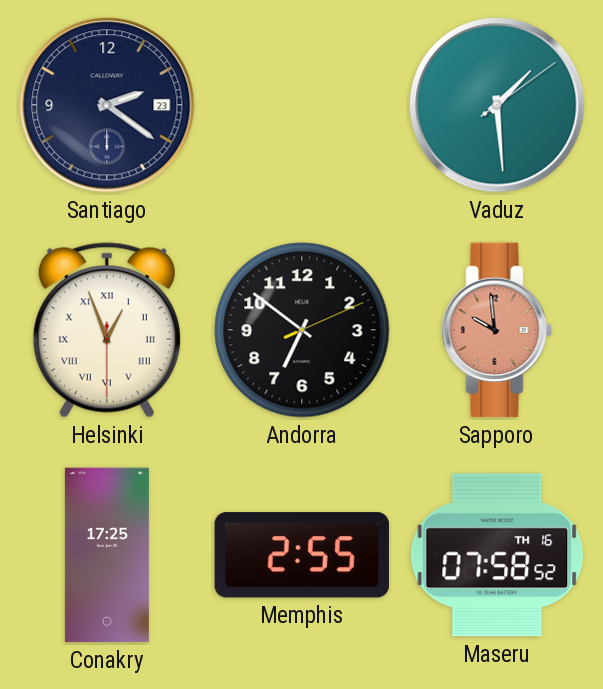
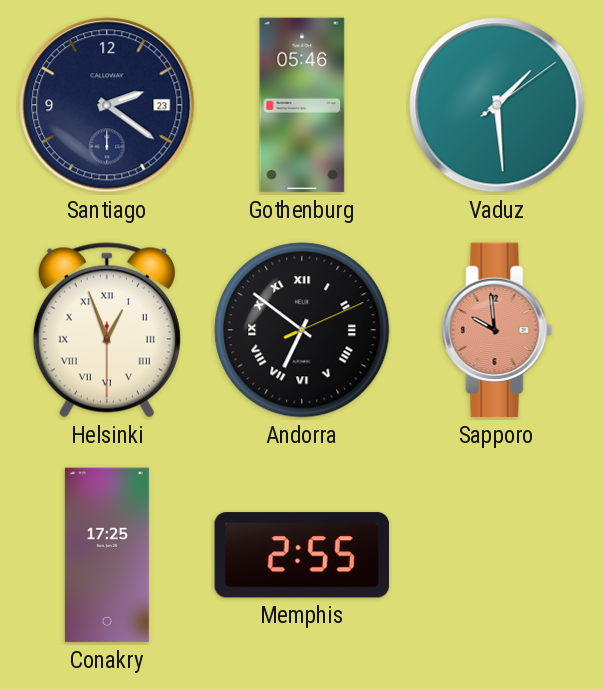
Gothenburg: none -> 05:46 (302, 105)
Andorra numerals: Arabic -> Roman (302, 330)
Maseru: 07:58 -> none (497, 555)
